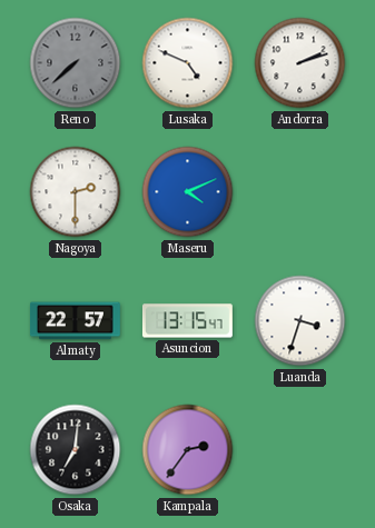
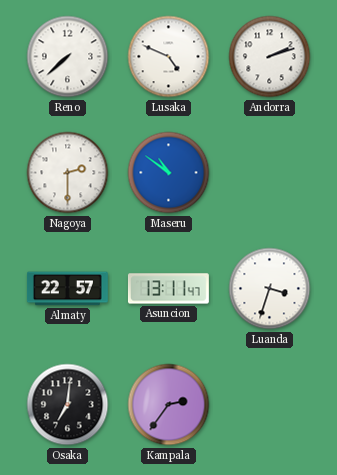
Reno dial: grey -> white (68, 57)
Maseru: 4:11 -> 10:51 (169, 173)
Asuncion: 13:15 -> 13:11 (168, 289)
